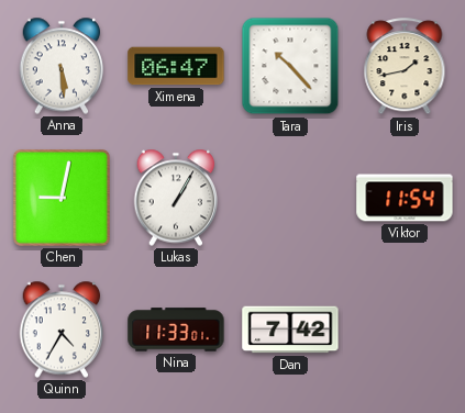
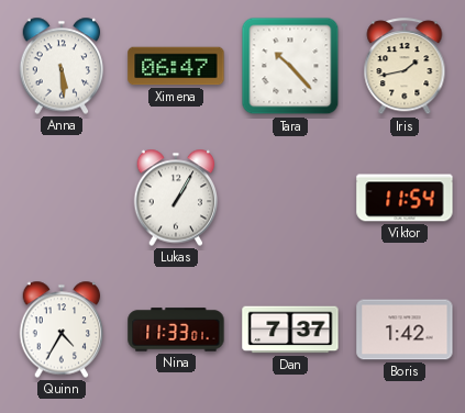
Chen: 9:02 -> none (62, 198)
Dan: 7:42 -> 7:37 (290, 330)
Boris: none -> 1:42 (405, 330)
